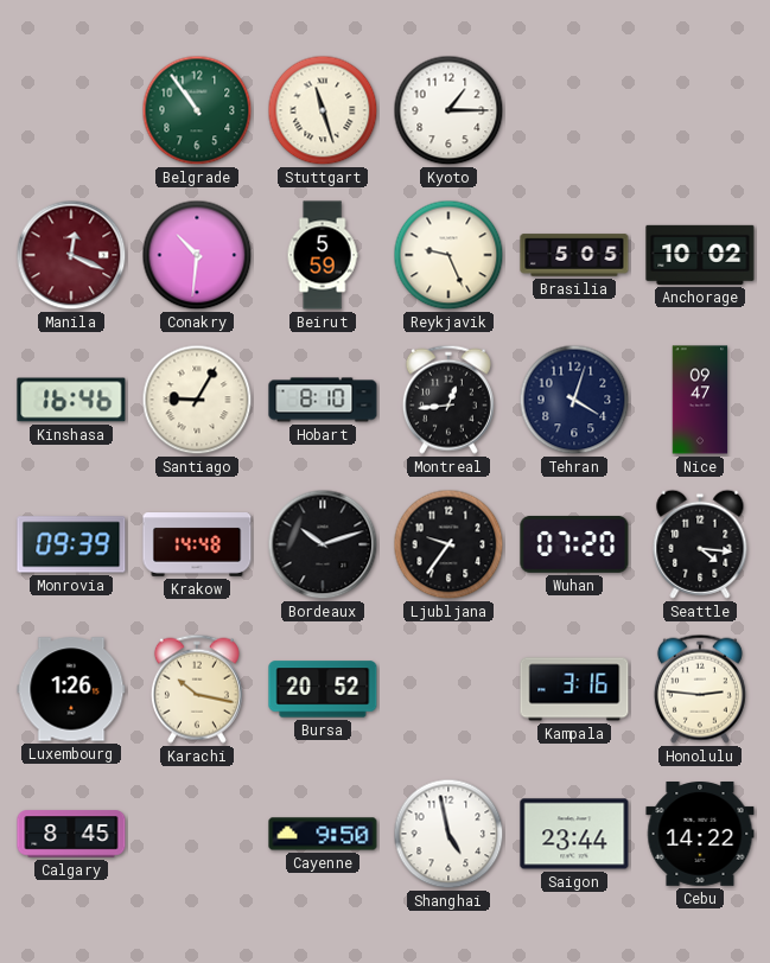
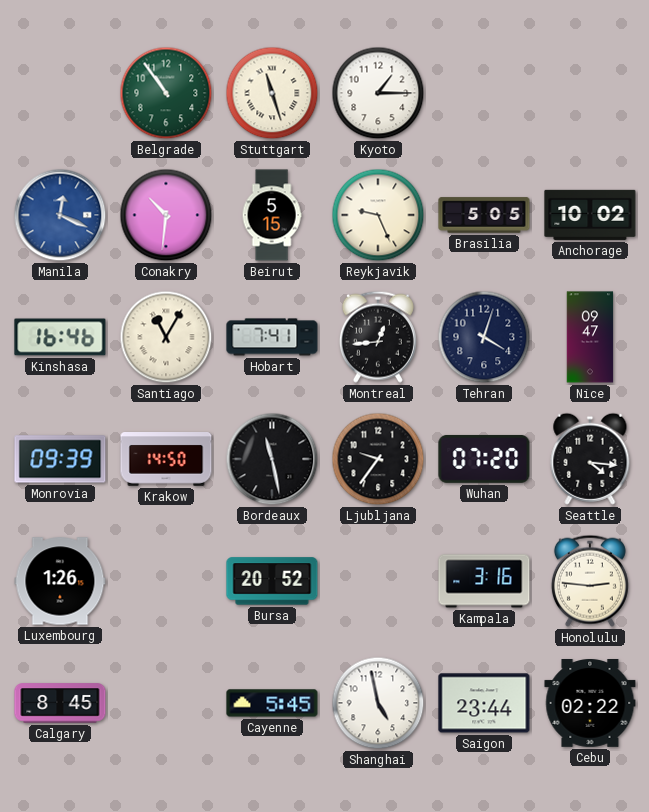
Manila dial: burgundy -> blue (60, 215)
Beirut: 5:59 -> 5:15 (272, 215)
Santiago: 9:05 -> 11:05 (166, 337)
Hobart: 8:10 -> 7:41 (272, 337)
Krakow: 14:48 -> 14:50 (166, 460)
Bordeaux: 10:12 -> 11:28 (272, 459)
Karachi: 10:17 -> none (197, 689)
Cayenne: 9:50 -> 5:45 (272, 703)
Cebu: 14:22 -> 02:22 (590, 704)
